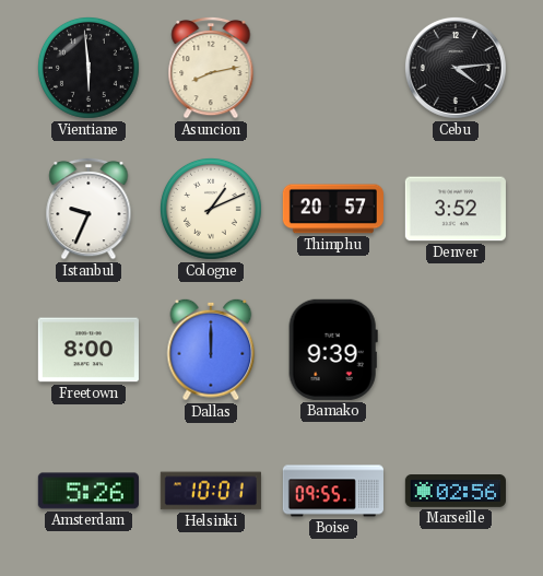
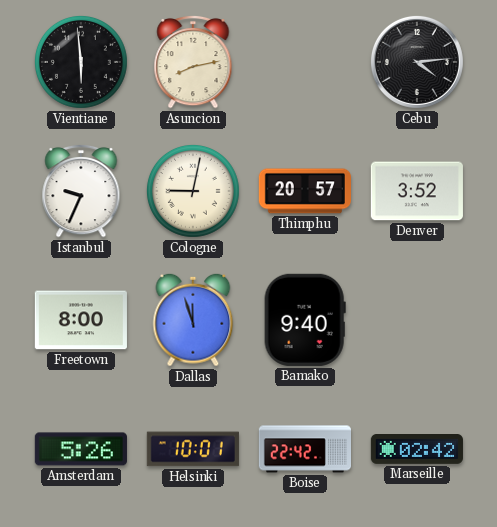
Cologne: 1:11 -> 9:02 (193, 191)
Dallas: 12:00 -> 11:57 (193, 320)
Bamako: 9:39 -> 9:40 (305, 320)
Boise: 09:55 -> 22:42 (304, 449)
Marseille: 02:56 -> 02:42 (417, 450)
